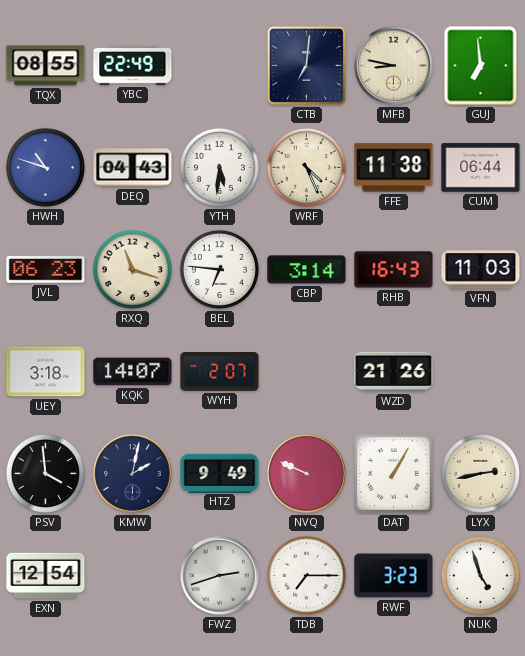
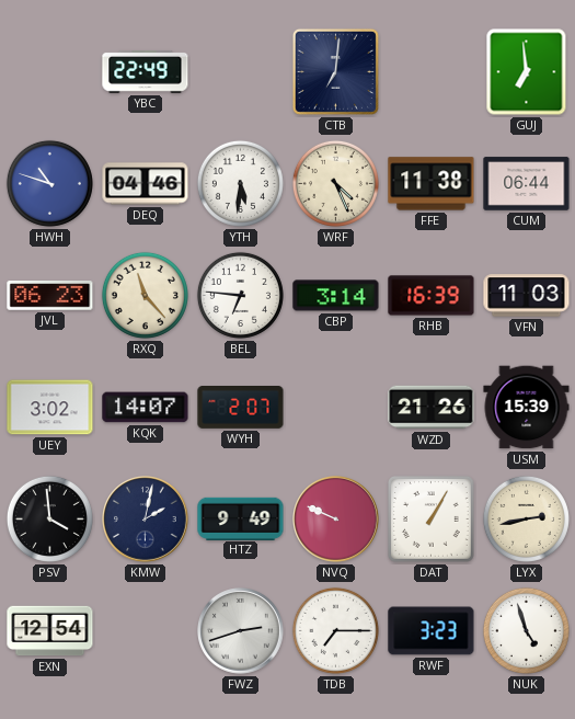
TQX: 08:55 -> none (46, 66)
MFB: 8:47 -> none (394, 66)
DEQ: 04:43 -> 04:46 (146, 184)
RXQ: 11:18 -> 11:23 (145, 295)
RHB: 16:43 -> 16:39 (432, 296)
UEY: 3:18 -> 3:02 (50, 408)
USM: none -> 15:39 (527, 408)
